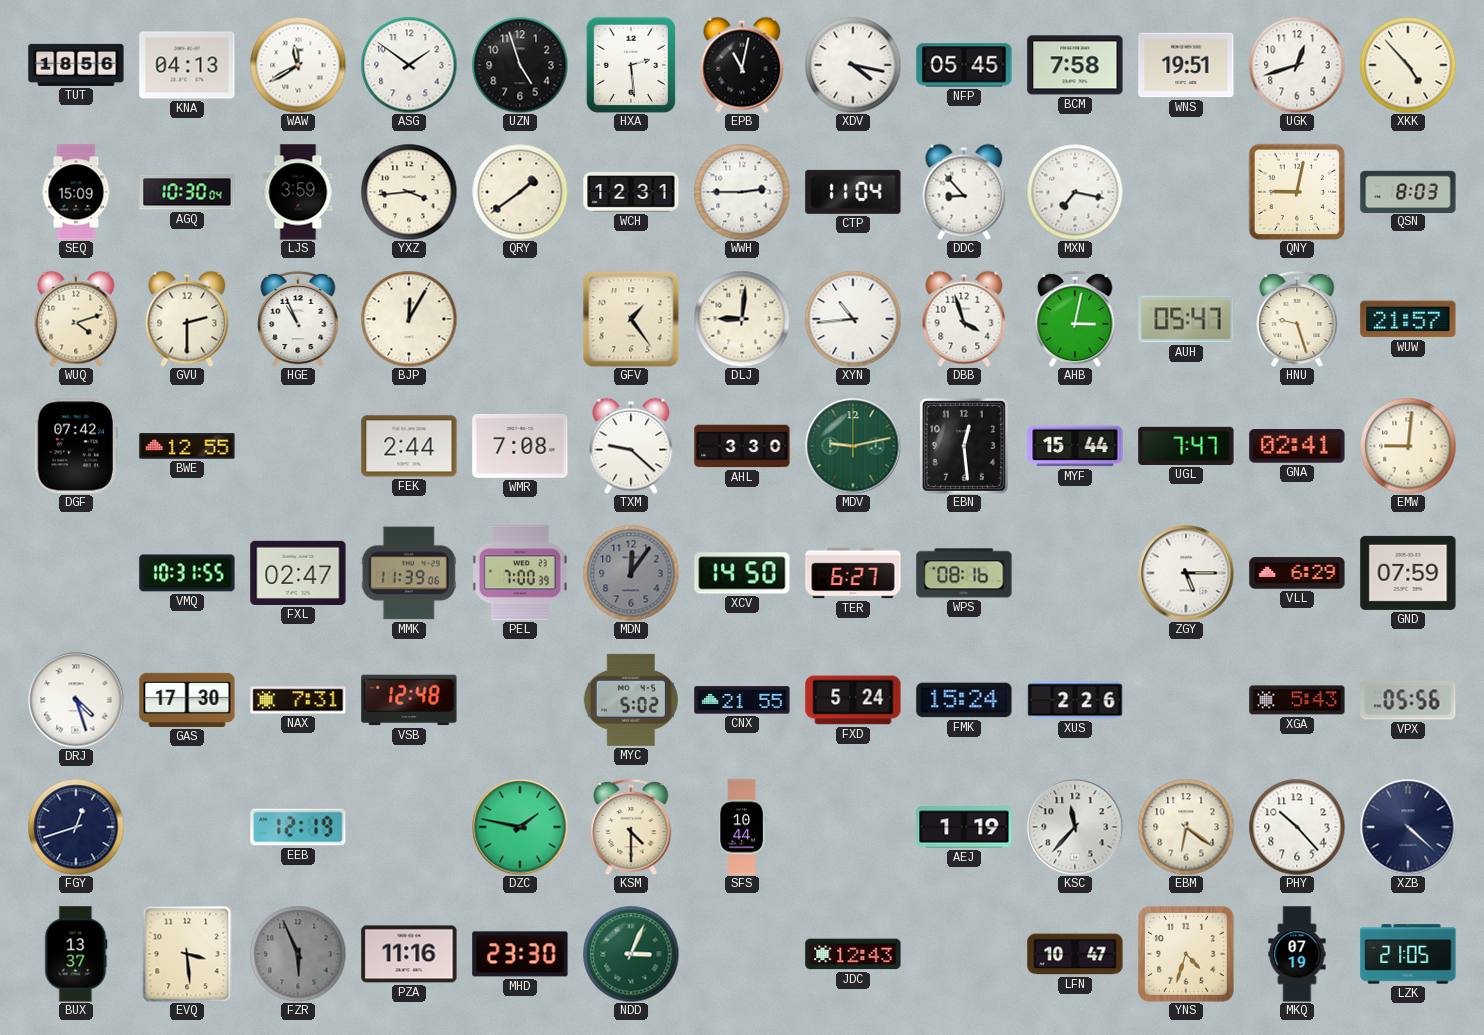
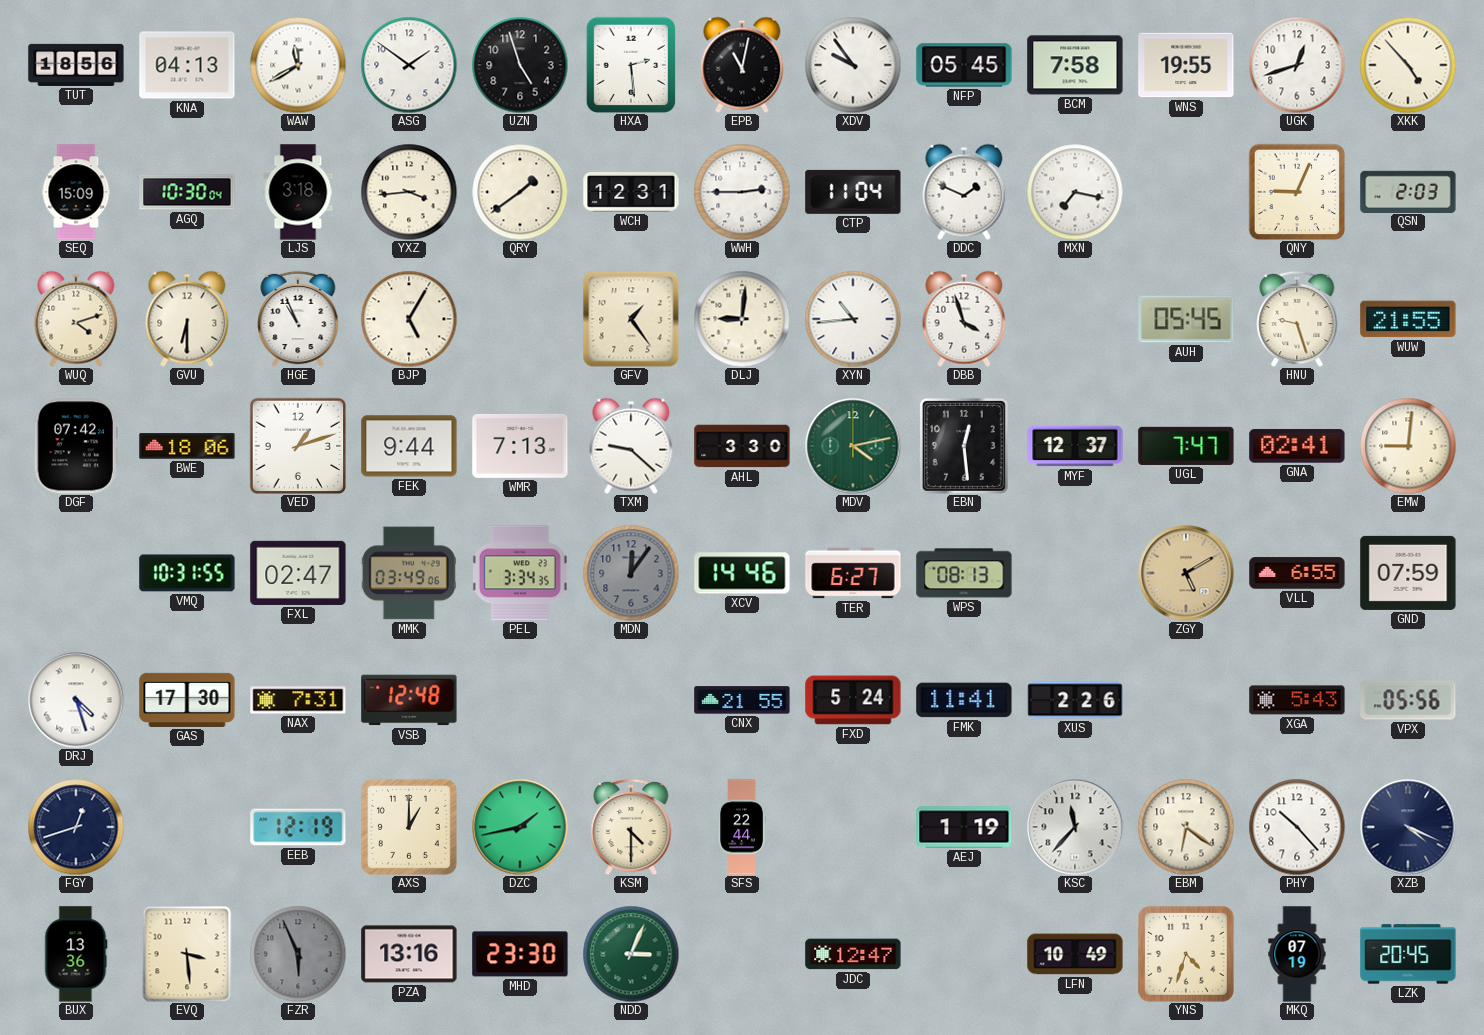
XDV: 4:17 -> 9:54 (853, 65)
WNS: 19:51 -> 19:55 (1186, 65)
LJS: 3:59 -> 3:18 (298, 192)
DDC: 8:53 -> 1:49 (964, 192)
QNY: 9:02 -> 9:04 (1297, 192)
QSN: 8:03 -> 2:03 (1408, 191)
GVU: 2:30 -> 6:30 (187, 319)
BJP: 12:05 -> 5:05 (409, 319)
AHB: 3:02 -> none (1075, 319)
AUH: 05:47 -> 05:45 (1186, 319)
WUW: 21:57 -> 21:55 (1408, 319)
BWE: 12:55 -> 18:06 (187, 446)
VED: none -> 1:12 (298, 446)
FEK: 2:44 -> 9:44 (409, 446)
WMR: 7:08 -> 7:13 (520, 446)
MDV: 9:13 -> 4:13 (853, 446)
MYF: 15:44 -> 12:37 (1075, 446)
MMK: 11:39 -> 03:49 (409, 573)
PEL: 7:00 -> 3:34 (520, 573)
XCV: 14:50 -> 14:46 (742, 573)
WPS: 08:16 -> 08:13 (964, 573)
ZGY: 5:15 -> 5:10 (1186, 573)
ZGY dial: white -> champagne (1186, 573)
VLL: 6:29 -> 6:55 (1297, 573)
MYC: 5:02 -> none (631, 700)
FMK: 15:24 -> 11:41 (964, 700)
AXS: none -> 1:00 (409, 827)
DZC: 1:47 -> 1:43 (520, 827)
SFS: 10:44 -> 22:44 (742, 827)
XZB: 4:22 -> 4:19 (1408, 827)
BUX: 13:37 -> 13:36 (76, 954)
PZA: 11:16 -> 13:16 (409, 954)
JDC: 12:43 -> 12:47 (853, 954)
LFN: 10:47 -> 10:49 (1075, 954)
LZK: 21:05 -> 20:45 (1408, 954)
